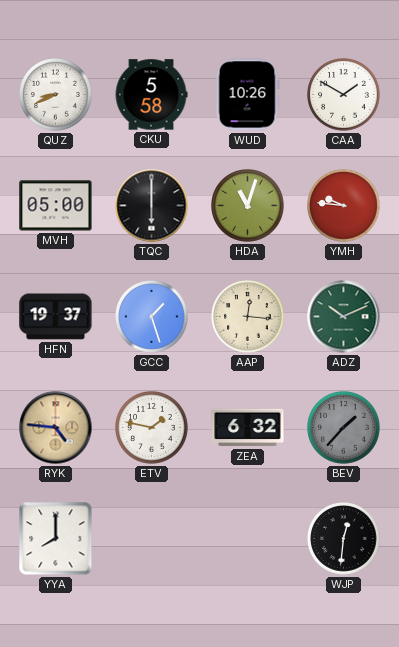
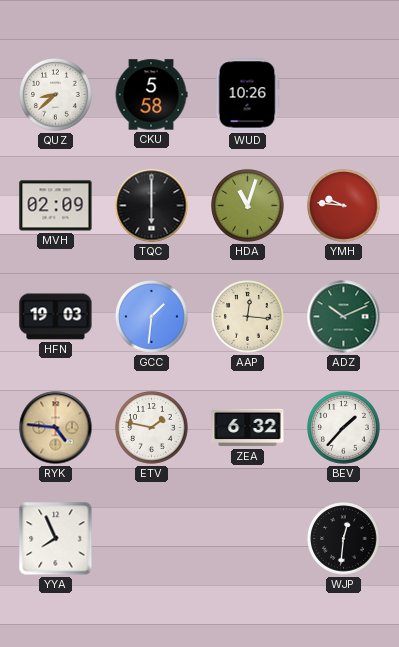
QUZ: 8:41 -> 8:38 (56, 95)
CAA: 1:50 -> none (344, 95)
MVH: 05:00 -> 02:09 (56, 206)
HFN: 19:37 -> 19:03 (56, 317)
GCC: 1:27 -> 1:31 (152, 317)
BEV dial: grey -> white (344, 428)
YYA: 8:00 -> 7:56 (56, 539)
